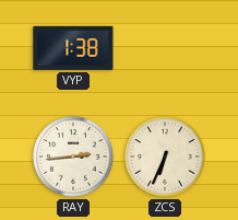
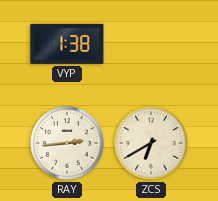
ZCS: 6:34 -> 6:40 (151, 143)
